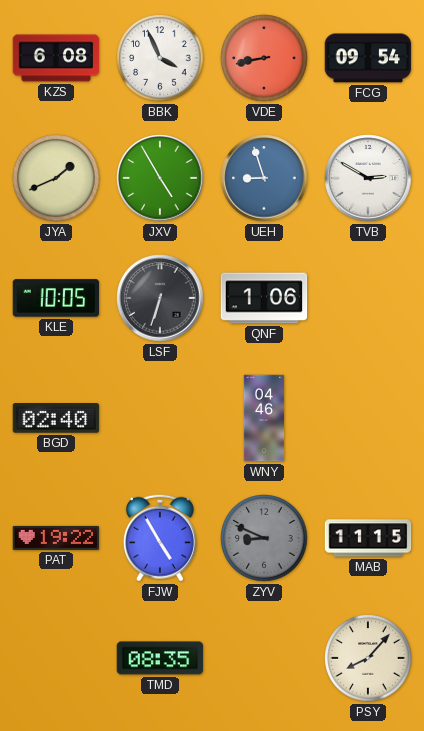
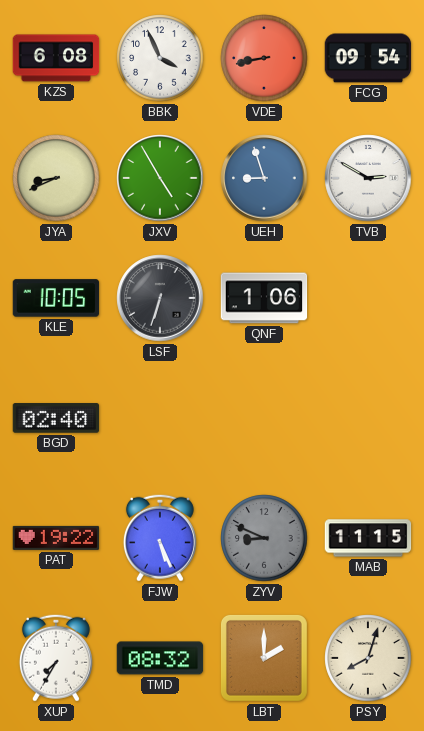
JYA: 1:41 -> 8:41 (56, 178)
WNY: 04:46 -> none (264, 418)
FJW: 4:55 -> 5:26 (160, 538)
XUP: none -> 7:35 (56, 658)
TMD: 08:35 -> 08:32 (160, 658)
LBT: none -> 2:00 (264, 658)
PSY: 8:07 -> 8:03 (368, 658)
